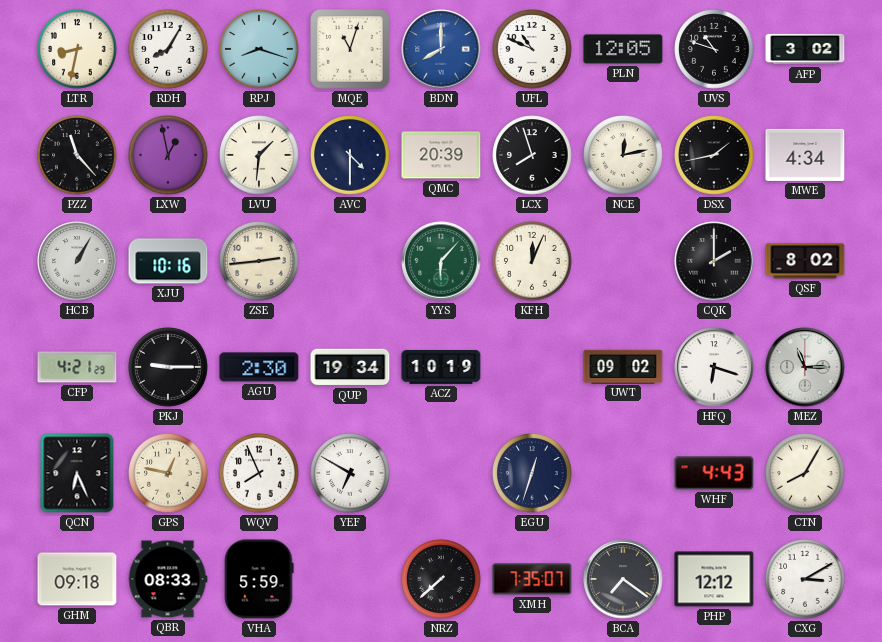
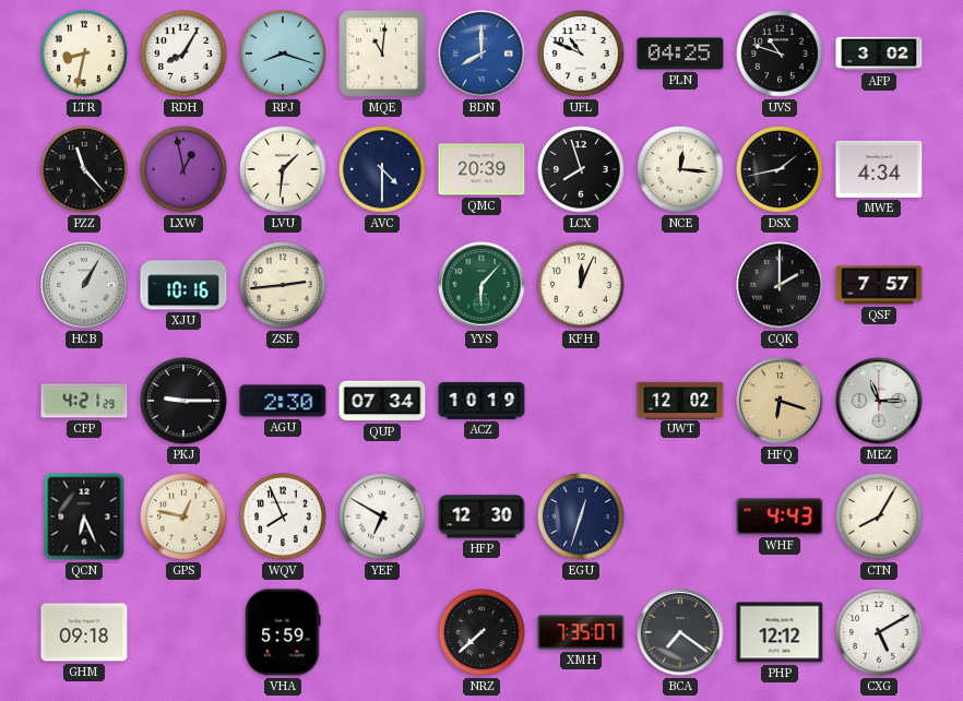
MQE: 11:03 -> 11:01 (382, 54)
PLN: 12:05 -> 04:25 (680, 54)
NCE: 12:13 -> 12:16 (680, 169)
QSF: 8:02 -> 7:57 (879, 285)
QUP: 19:34 -> 07:34 (382, 401)
UWT: 09:02 -> 12:02 (680, 400)
HFQ dial: white -> champagne (780, 401)
HFP: none -> 12:30 (481, 516)
QBR: 08:33 -> none (168, 579)
CXG: 3:10 -> 5:10 (879, 632)
